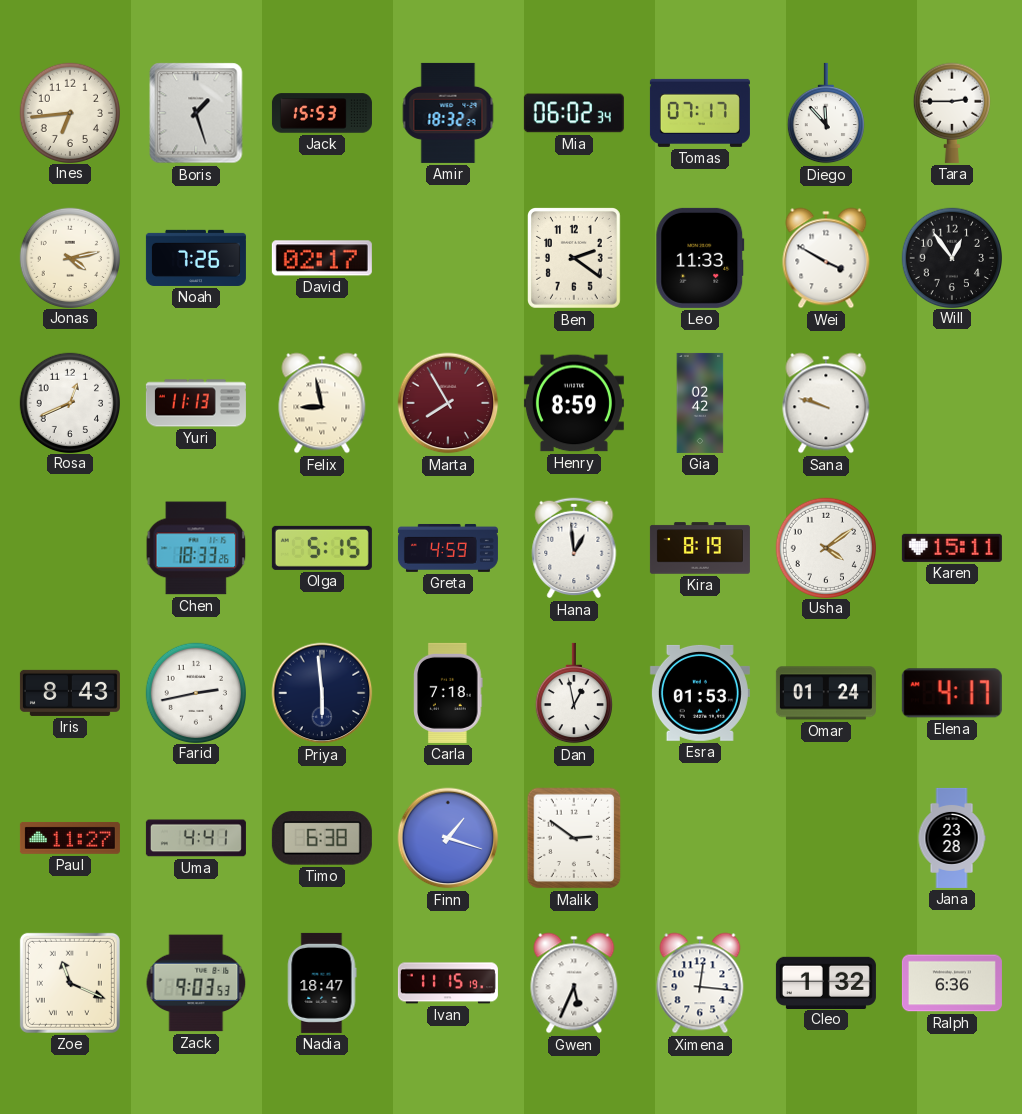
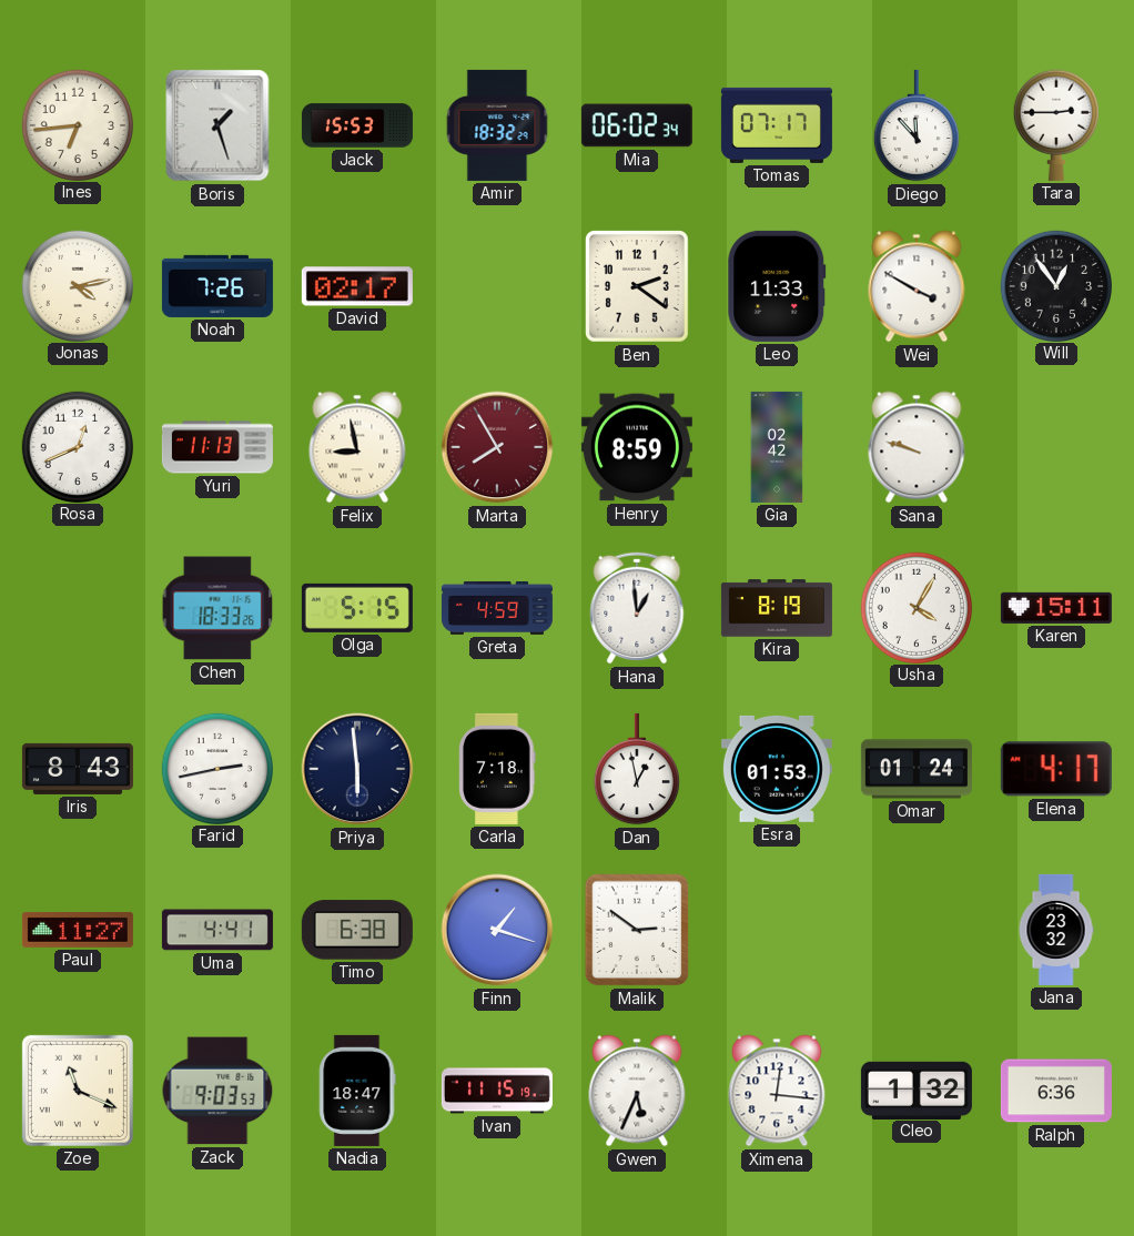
Usha: 4:09 -> 4:05 (915, 607)
Jana: 23:28 -> 23:32 (1056, 930)
